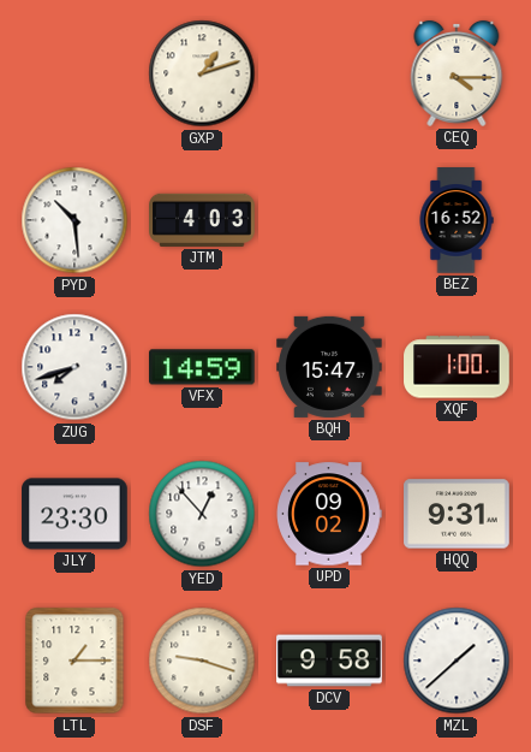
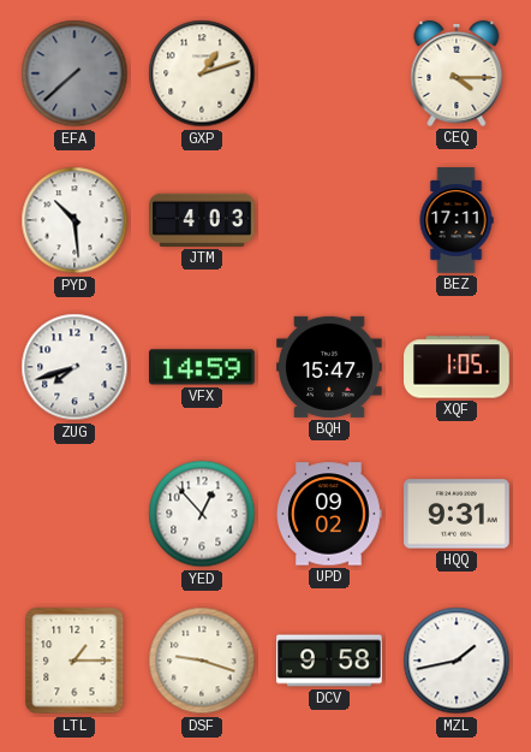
EFA: none -> 7:38 (74, 73)
BEZ: 16:52 -> 17:11 (457, 220)
XQF: 1:00 -> 1:05 (457, 367)
JLY: 23:30 -> none (74, 514)
MZL: 1:38 -> 1:43 (457, 661)
